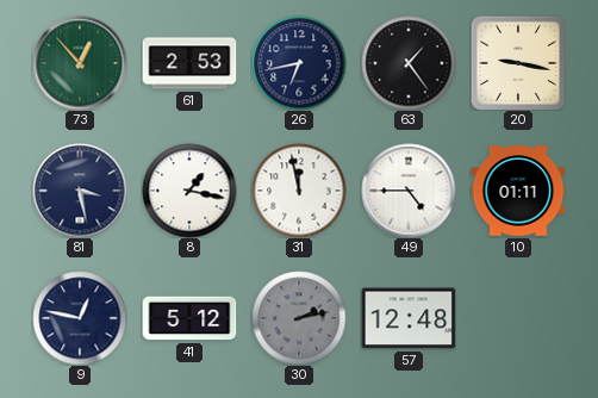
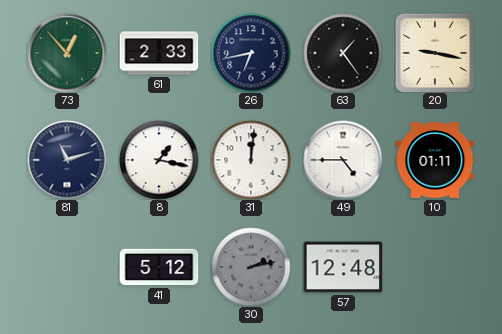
61: 2:53 -> 2:33 (159, 53)
81: 3:28 -> 11:12 (67, 160)
31: 11:58 -> 12:01 (251, 160)
9: 12:47 -> none (80, 318)
